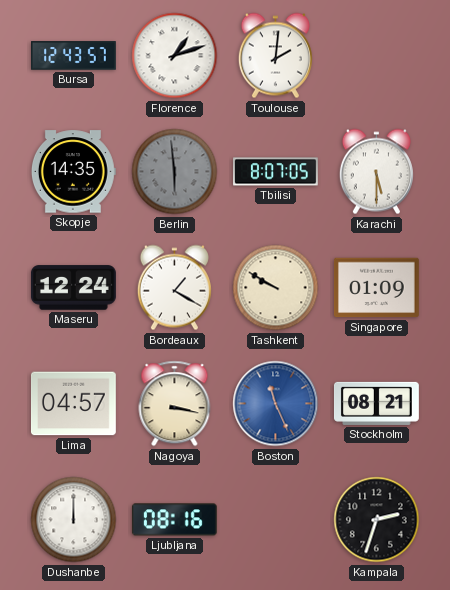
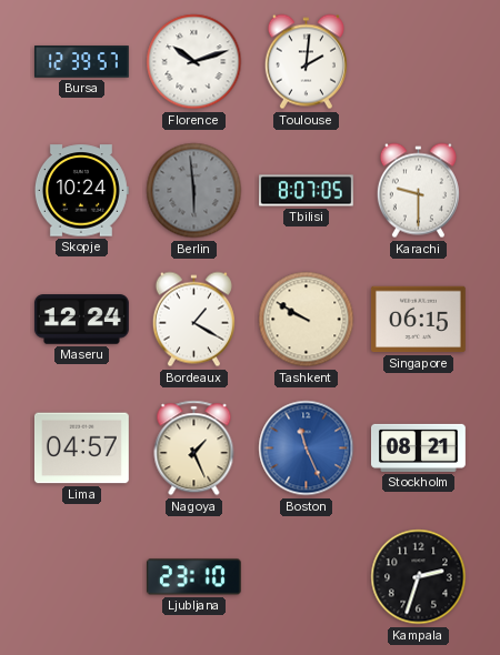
Bursa: 12:43 -> 12:39 (82, 62)
Florence: 1:12 -> 10:12 (194, 62)
Skopje: 14:35 -> 10:24 (81, 191)
Karachi: 5:30 -> 9:30 (418, 191)
Singapore: 01:09 -> 06:15 (418, 320)
Nagoya: 3:17 -> 1:26 (194, 449)
Dushanbe: 12:00 -> none (74, 520)
Ljubljana: 08:16 -> 23:10 (193, 577)
